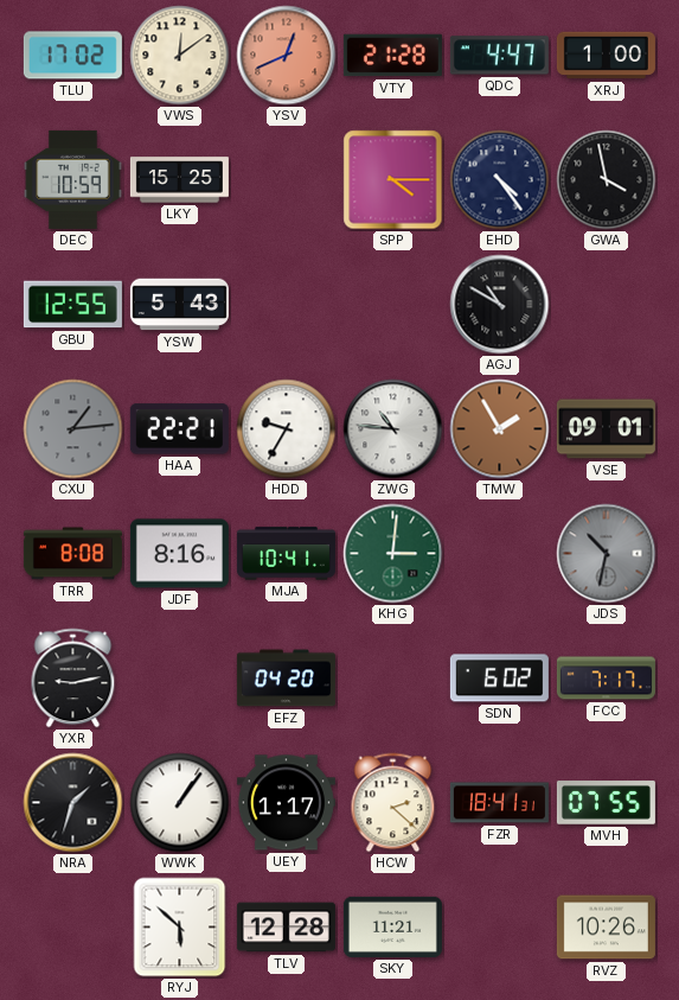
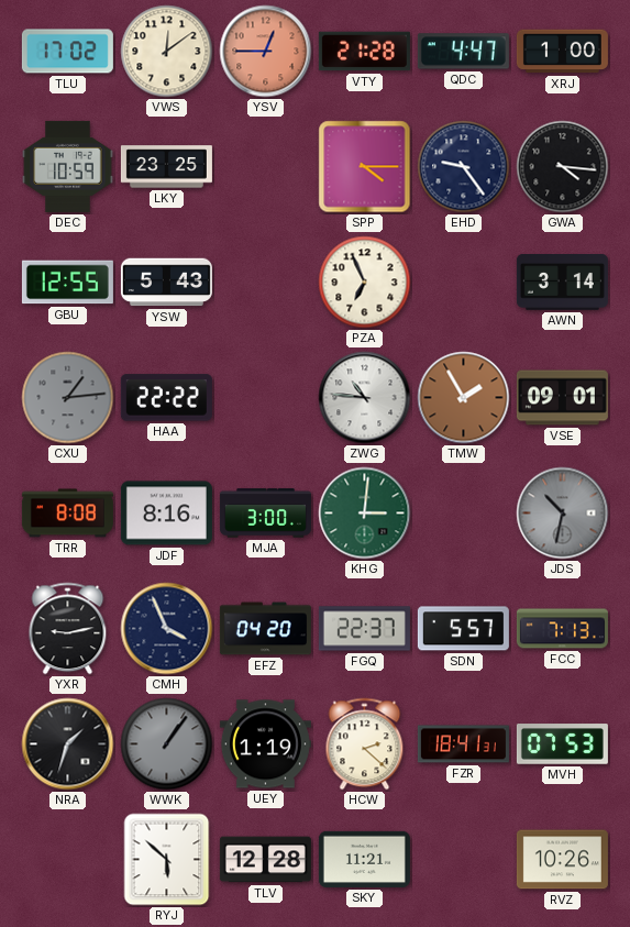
YSV: 12:41 -> 12:45 (266, 52)
LKY: 15:25 -> 23:25 (166, 167)
EHD: 4:24 -> 9:24 (464, 167)
GWA: 3:58 -> 4:16 (563, 167)
PZA: none -> 6:56 (365, 283)
AGJ: 10:50 -> none (500, 305)
AWN: none -> 3:14 (562, 283)
HAA: 22:21 -> 22:22 (166, 398)
HDD: 9:35 -> none (287, 429)
MJA: 10:41 -> 3:00 (265, 514)
CMH: none -> 3:56 (167, 629)
FGQ: none -> 22:37 (364, 629)
SDN: 6:02 -> 5:57 (463, 629)
FCC: 7:17 -> 7:13 (562, 629)
WWK dial: white -> grey (167, 744)
UEY: 1:17 -> 1:19 (265, 744)
MVH: 07:55 -> 07:53 (562, 744)
